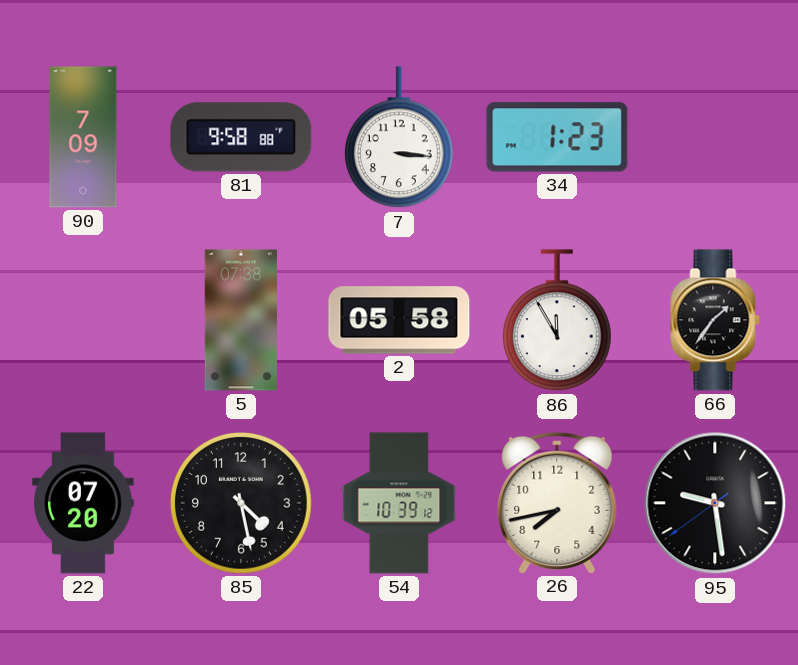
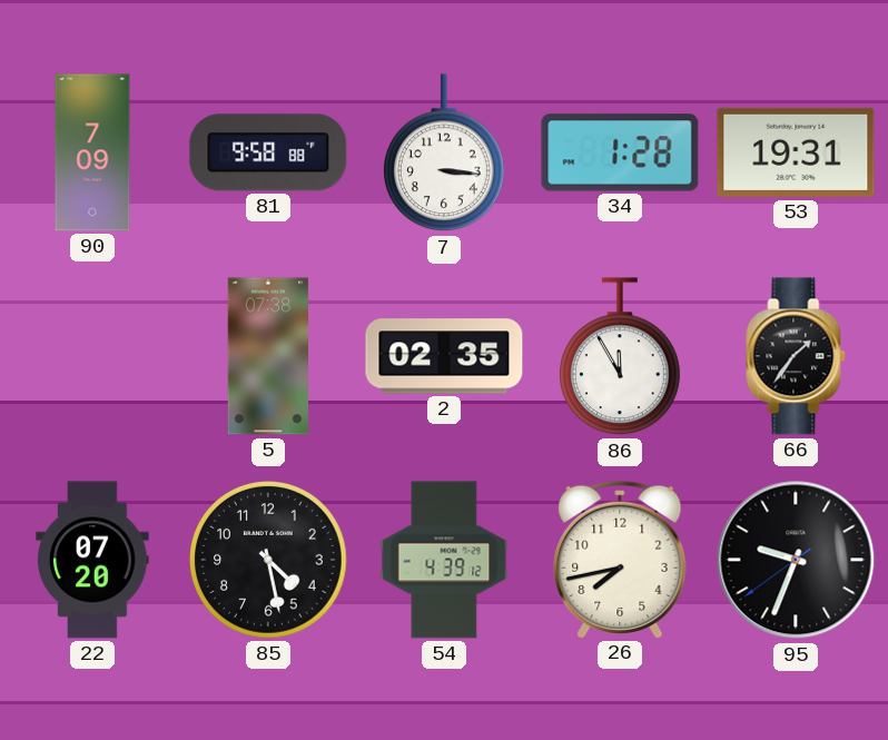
34: 1:23 -> 1:28 (620, 152)
53: none -> 19:31 (796, 152)
2: 05:58 -> 02:35 (444, 356)
54: 10:39 -> 4:39 (444, 560)
95: 9:28 -> 9:33 (796, 560)
